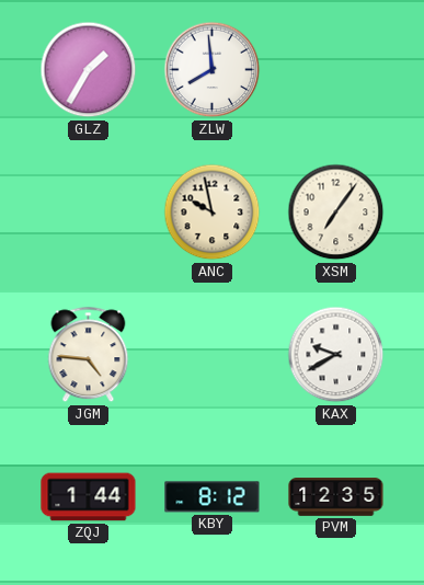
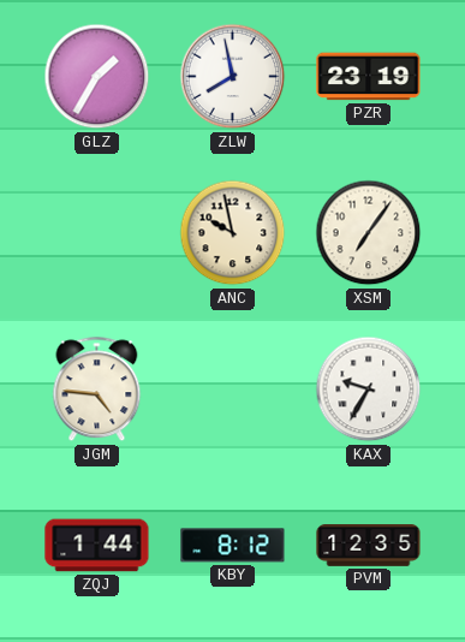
ZLW: 7:59 -> 7:58 (233, 77)
PZR: none -> 23:19 (369, 77)
KAX: 9:40 -> 9:35 (369, 390)
